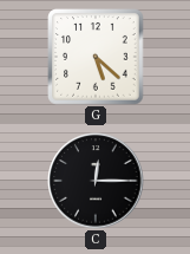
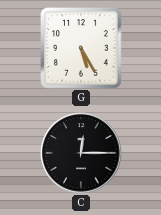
G: 5:22 -> 5:25 (81, 48)
